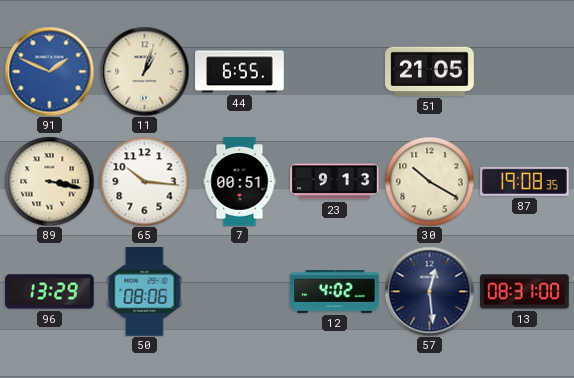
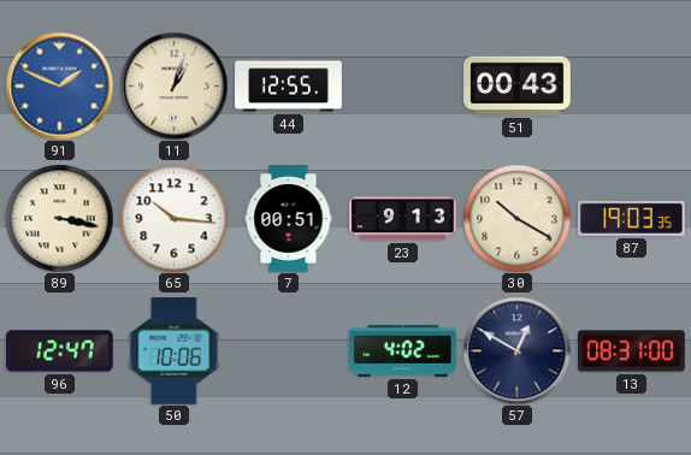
44: 6:55 -> 12:55 (289, 87)
51: 21:05 -> 00:43 (518, 85)
87: 19:08 -> 19:03 (632, 218)
96: 13:29 -> 12:47 (60, 351)
50: 08:06 -> 10:06 (175, 351)
57: 12:29 -> 12:50 (516, 350)
